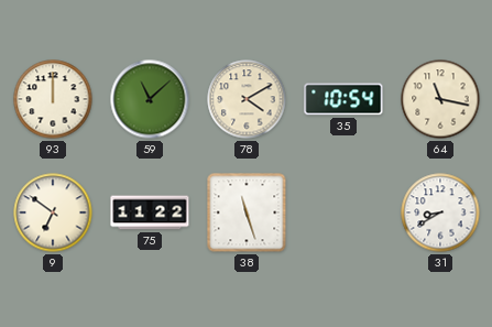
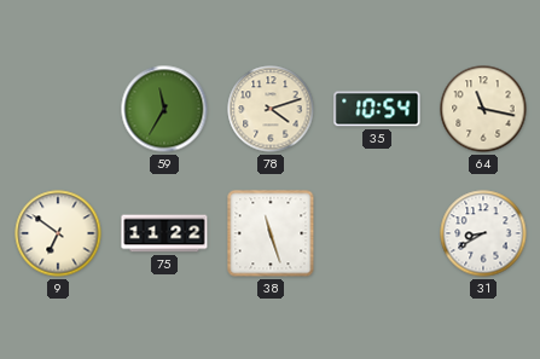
93: 12:00 -> none (53, 99)
59: 11:08 -> 11:35 (164, 109)
78: 4:10 -> 4:12 (271, 109)
